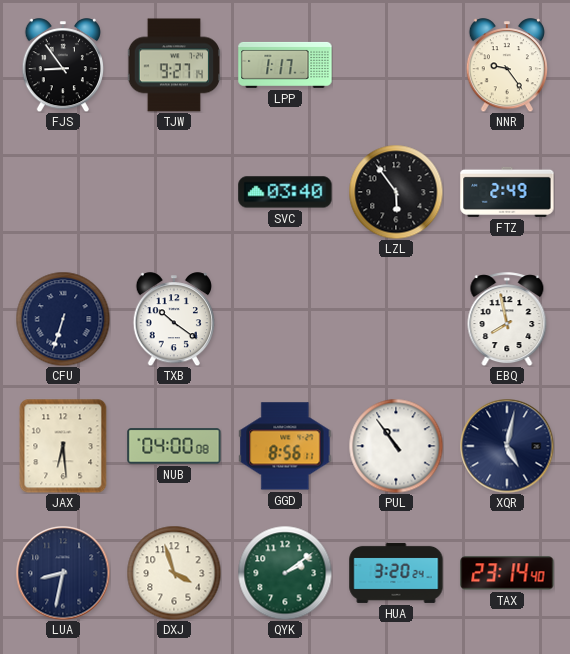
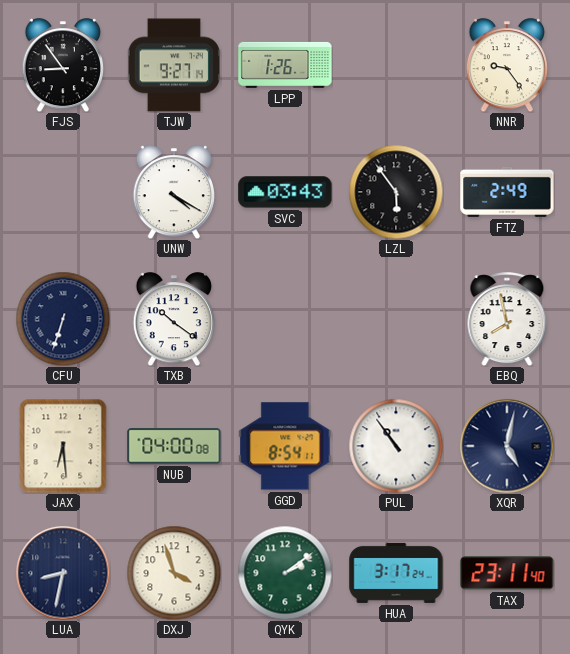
LPP: 1:17 -> 1:26 (285, 65)
UNW: none -> 4:20 (173, 192)
SVC: 03:40 -> 03:43 (285, 192)
GGD: 8:56 -> 8:54 (285, 446)
HUA: 3:20 -> 3:17 (396, 573)
TAX: 23:14 -> 23:11 (507, 573)
